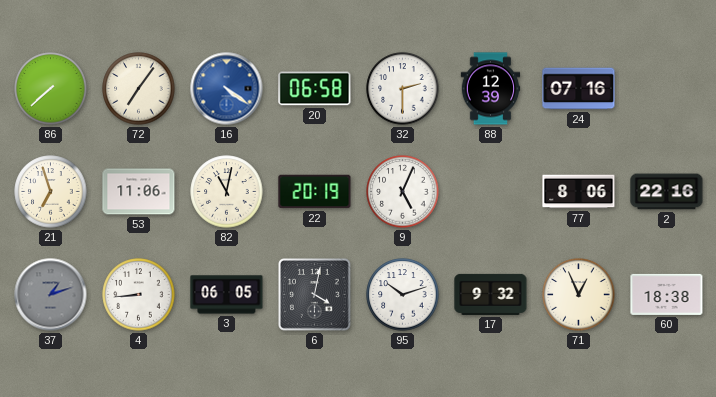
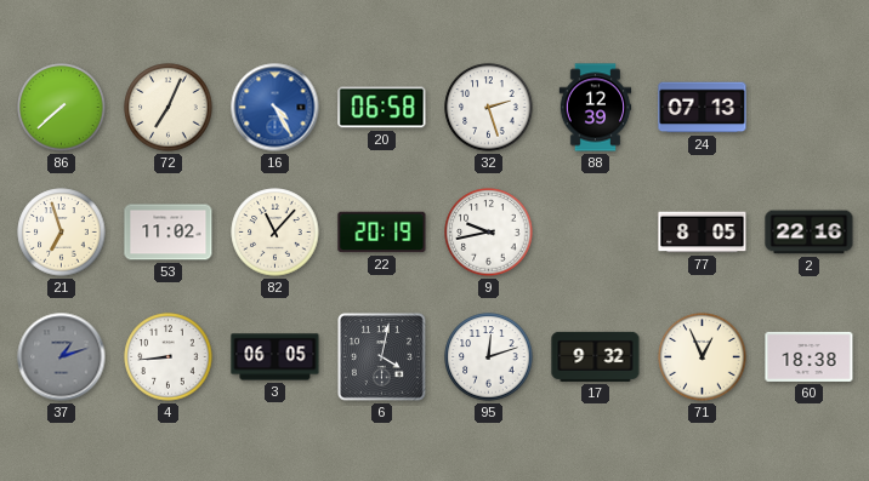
72: 7:06 -> 7:04 (169, 108)
16: 4:21 -> 4:25 (276, 108)
32: 2:30 -> 2:27 (489, 108)
24: 07:16 -> 07:13 (703, 108)
53: 11:06 -> 11:02 (169, 233)
82: 11:02 -> 11:07 (276, 233)
9: 5:04 -> 9:43 (489, 233)
77: 8:06 -> 8:05 (703, 233)
95: 10:12 -> 12:12 (489, 357)
